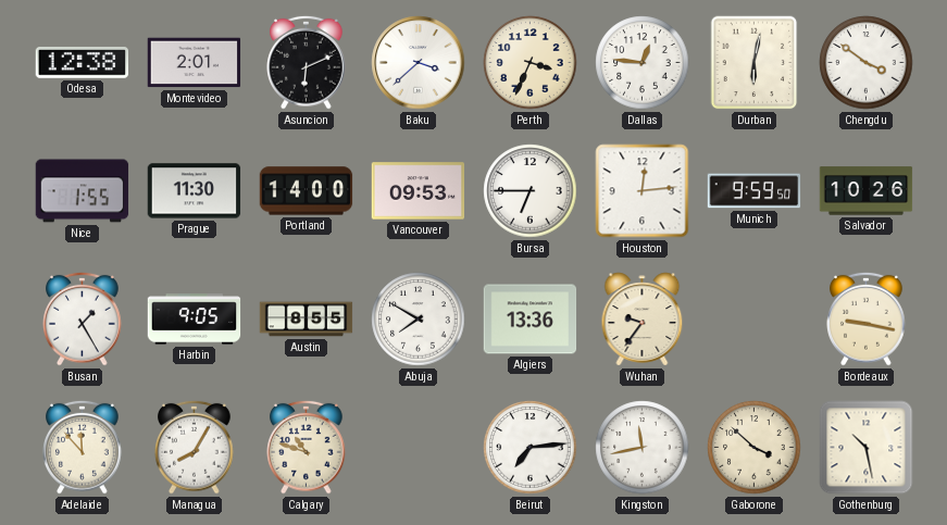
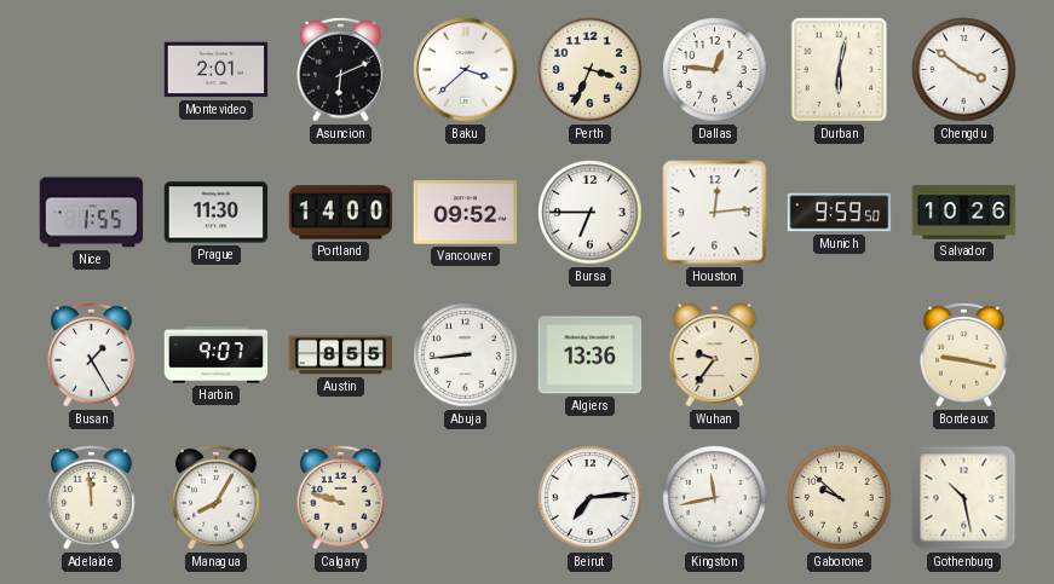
Odesa: 12:38 -> none (83, 63)
Vancouver: 09:53 -> 09:52 (466, 213)
Harbin: 9:05 -> 9:07 (217, 355)
Abuja: 7:50 -> 8:44 (466, 355)
Adelaide: 11:53 -> 11:59 (92, 497)
Calgary: 10:48 -> 9:48 (341, 497)
Gaborone: 3:52 -> 9:52 (840, 498)
